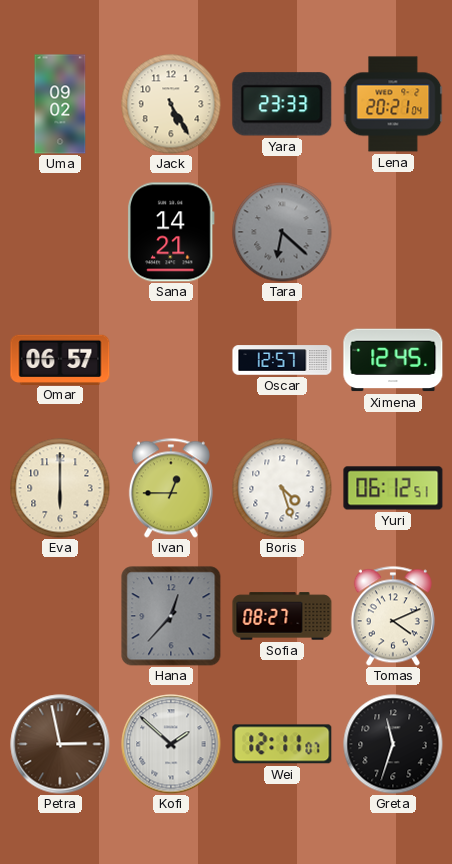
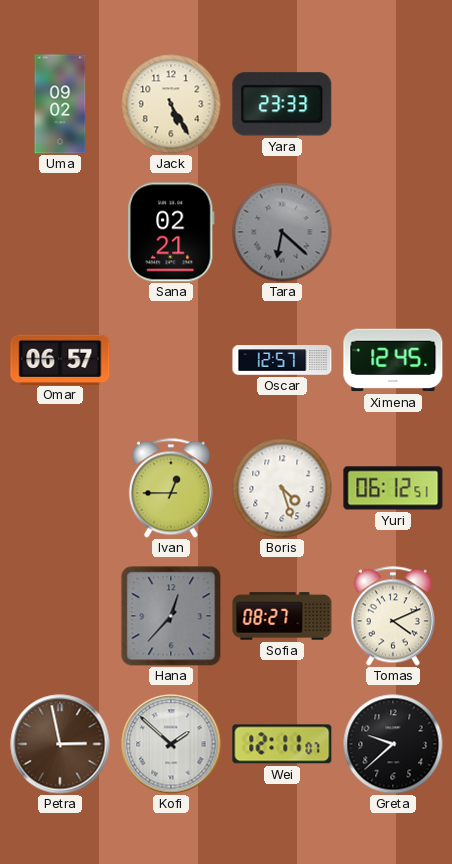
Lena: 20:21 -> none (393, 104)
Sana: 14:21 -> 02:21 (171, 232)
Eva: 6:00 -> none (60, 488)
Greta: 11:33 -> 9:38 (393, 744)
